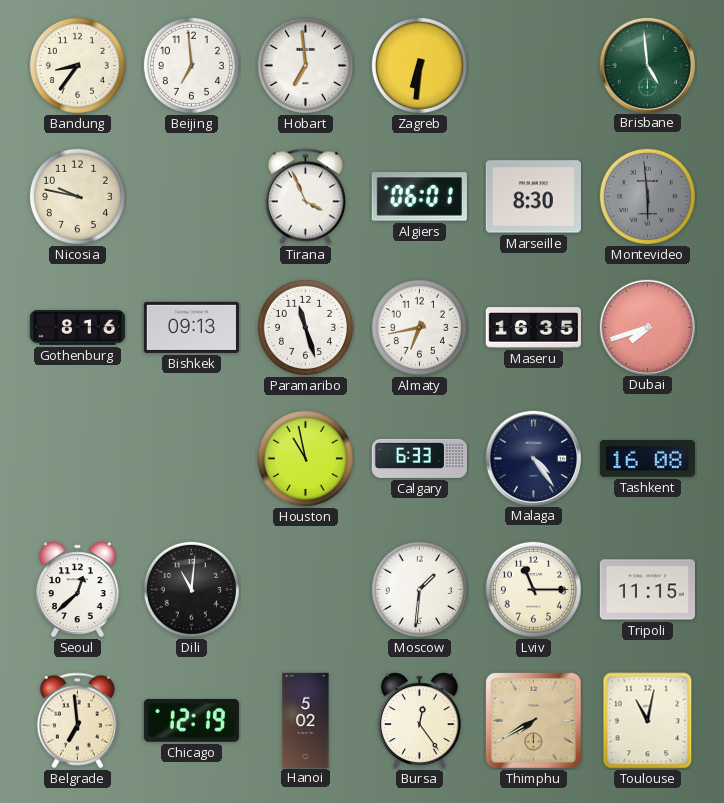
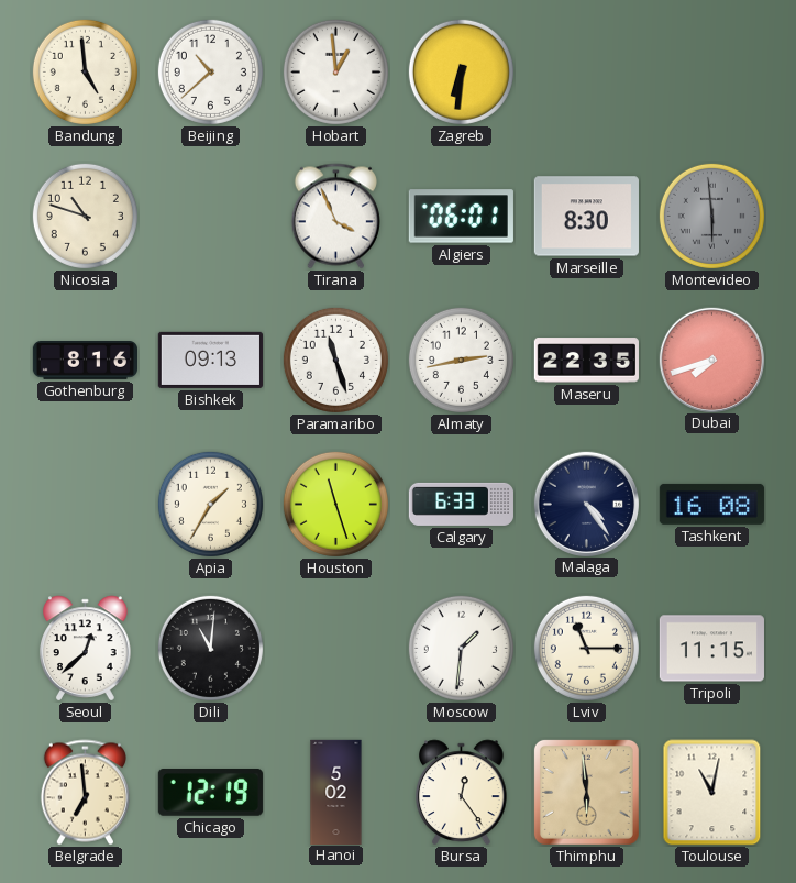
Bandung: 8:36 -> 4:59 (85, 71)
Beijing: 6:59 -> 10:38 (210, 71)
Hobart: 6:59 -> 12:59 (335, 71)
Brisbane: 4:59 -> none (647, 65)
Nicosia: 9:47 -> 10:48 (85, 216)
Almaty: 6:43 -> 2:43 (461, 360)
Maseru: 16:35 -> 22:35 (586, 361)
Apia: none -> 1:35 (210, 504)
Houston: 10:58 -> 11:27 (335, 504)
Thimphu: 7:40 -> 5:59 (586, 792)
